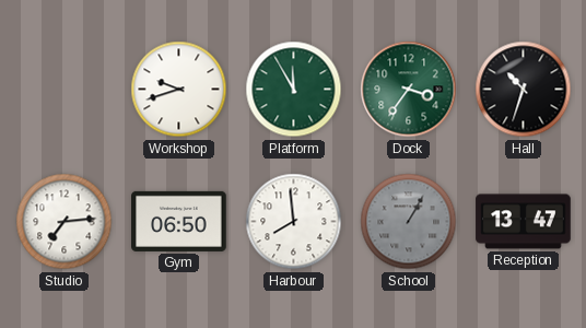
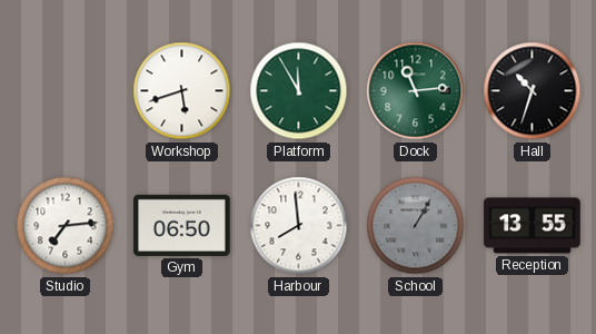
Workshop: 9:42 -> 5:42 (182, 91)
Dock: 3:36 -> 11:14 (416, 91)
Reception: 13:47 -> 13:55 (533, 226)
